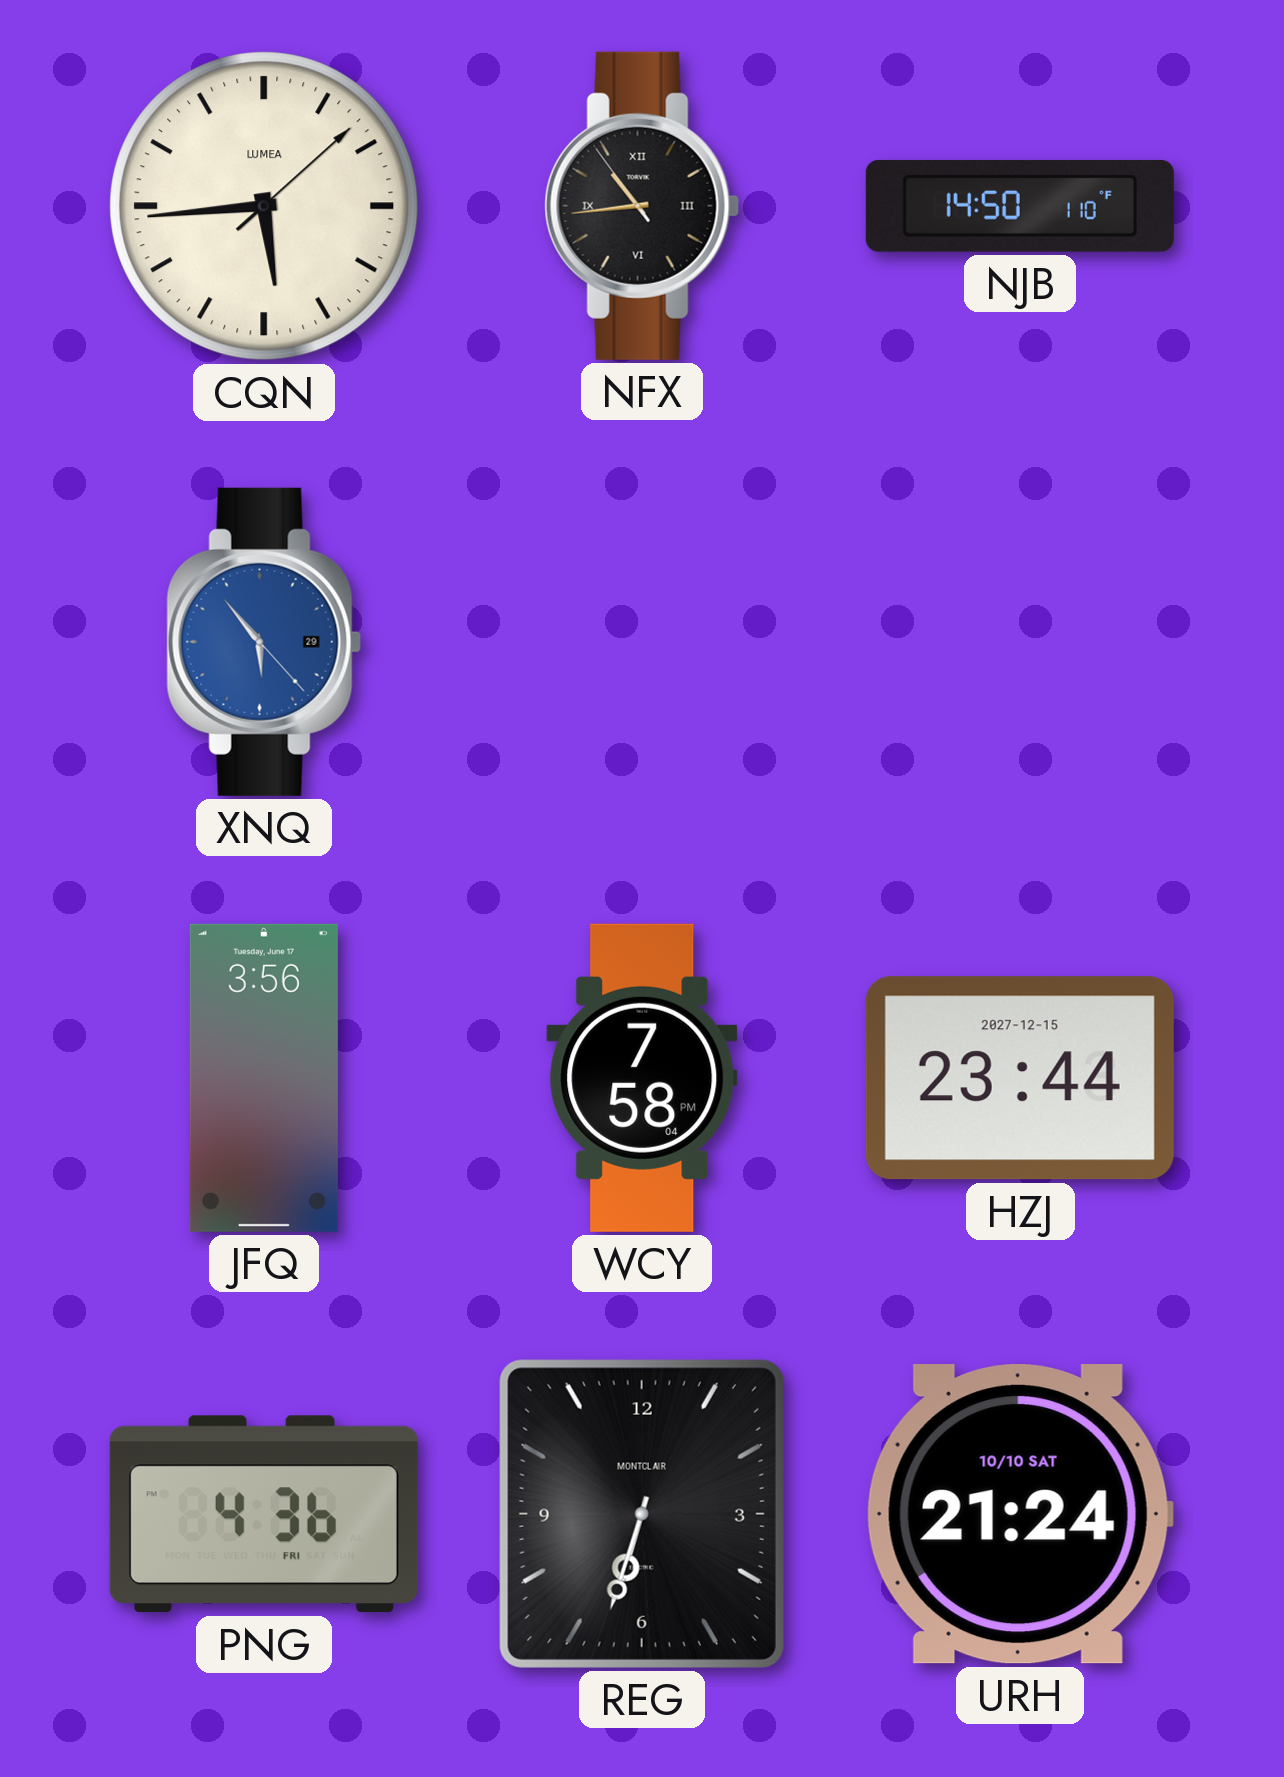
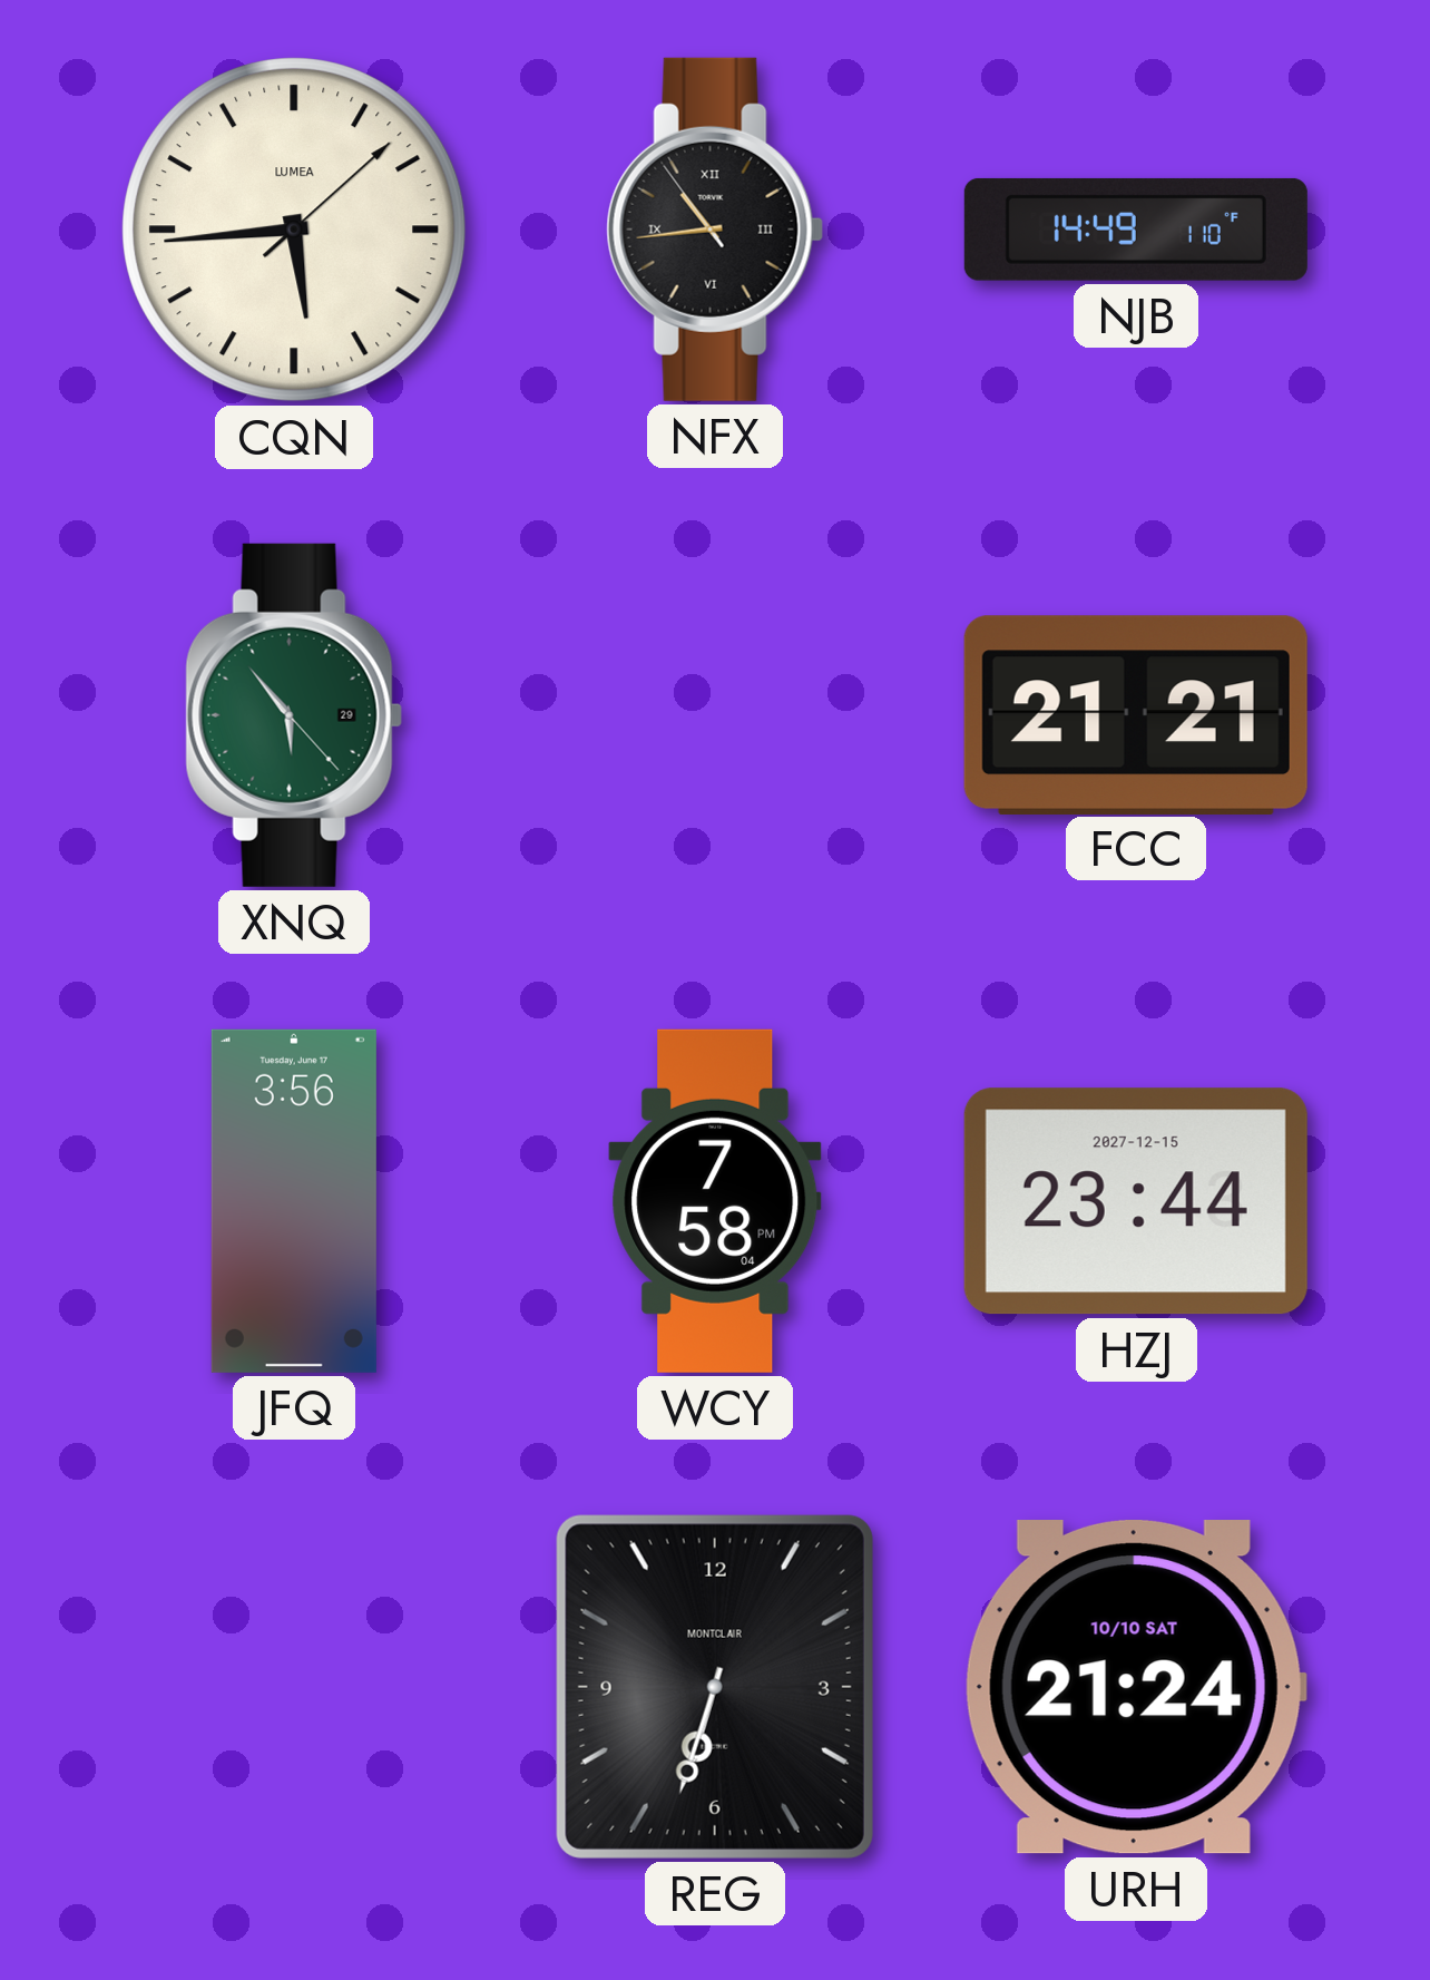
NJB: 14:50 -> 14:49 (1136, 230)
XNQ dial: blue -> green (294, 715)
FCC: none -> 21:21 (1136, 714)
PNG: 4:36 -> none (264, 1514)
